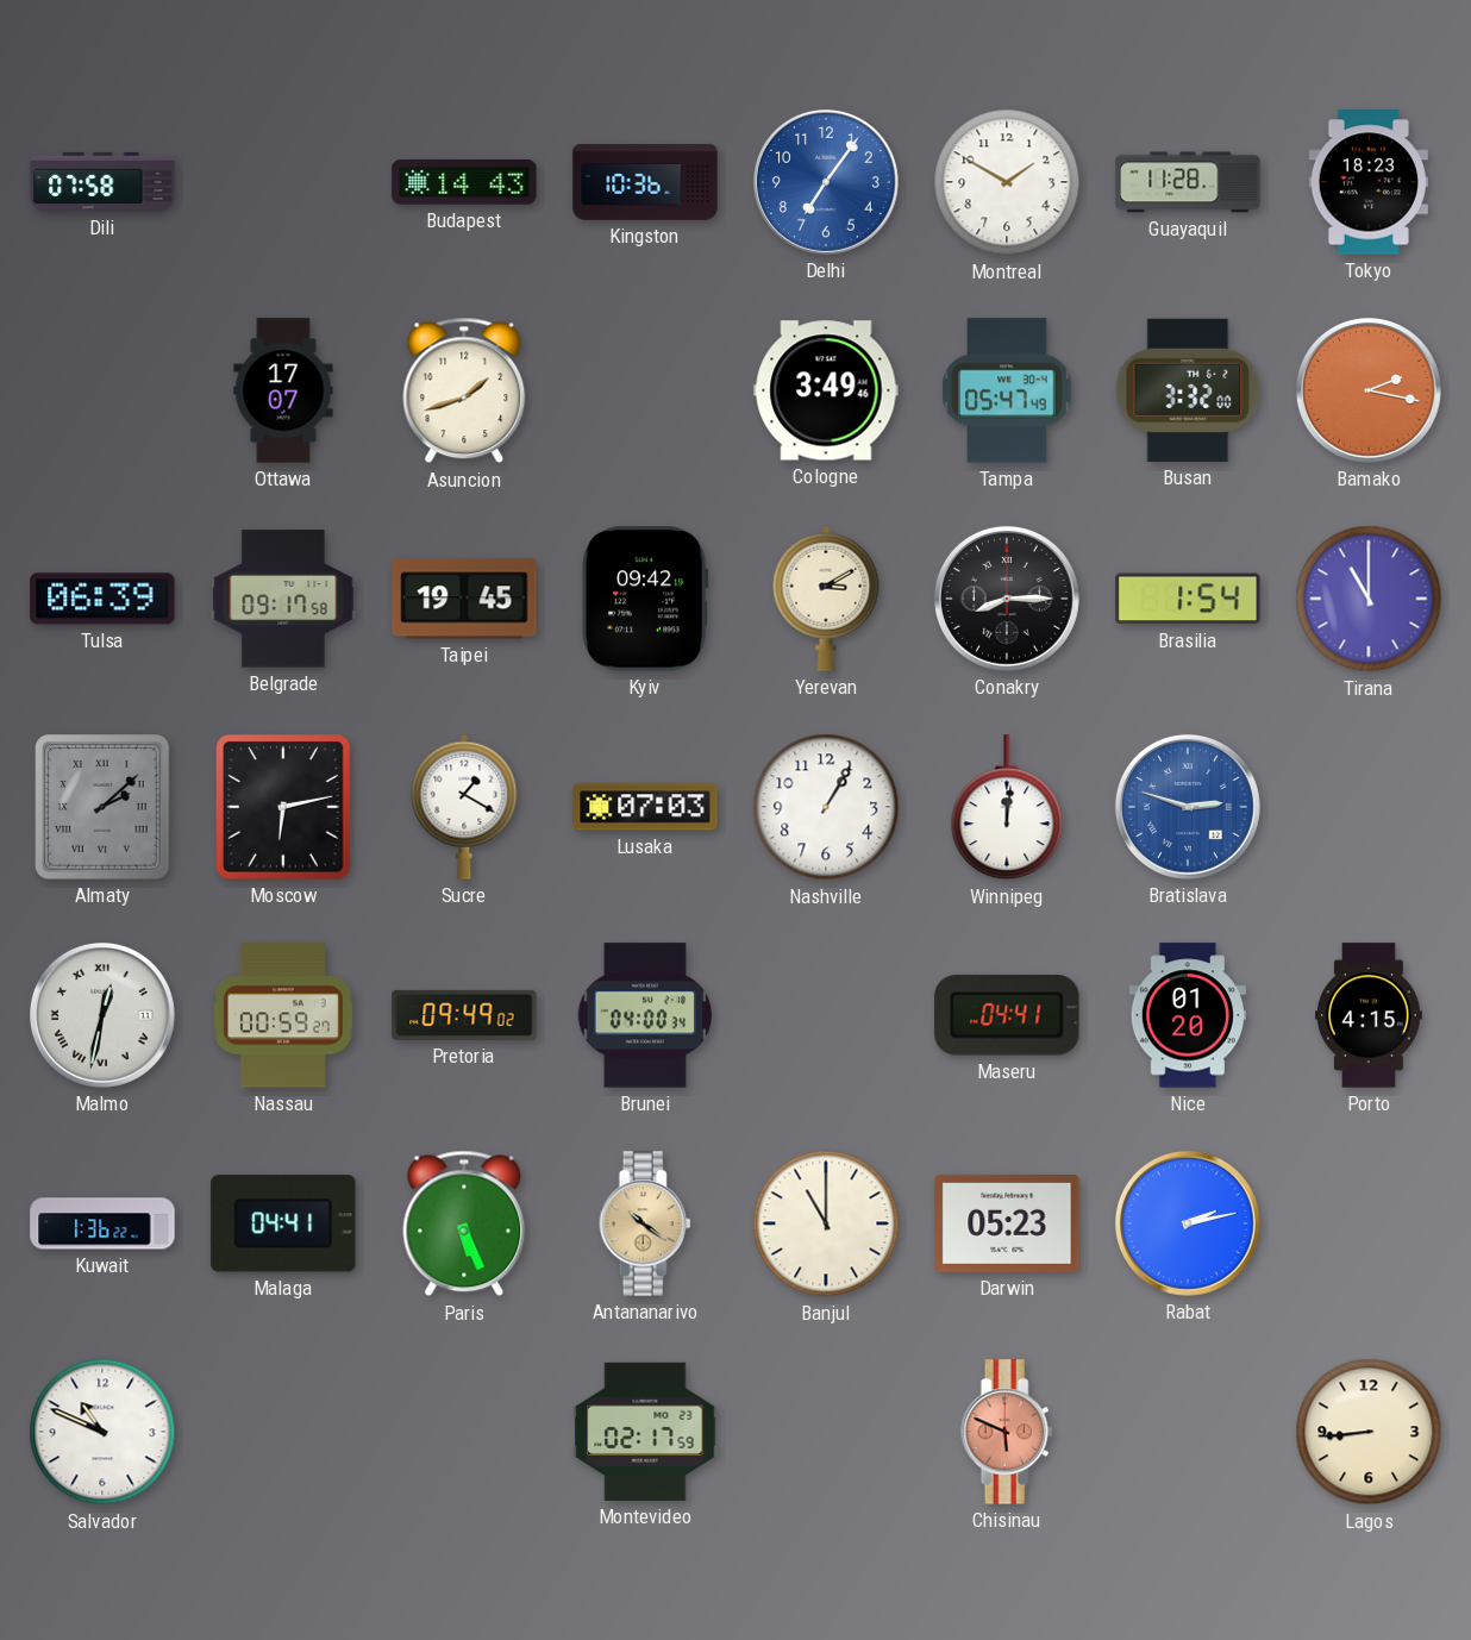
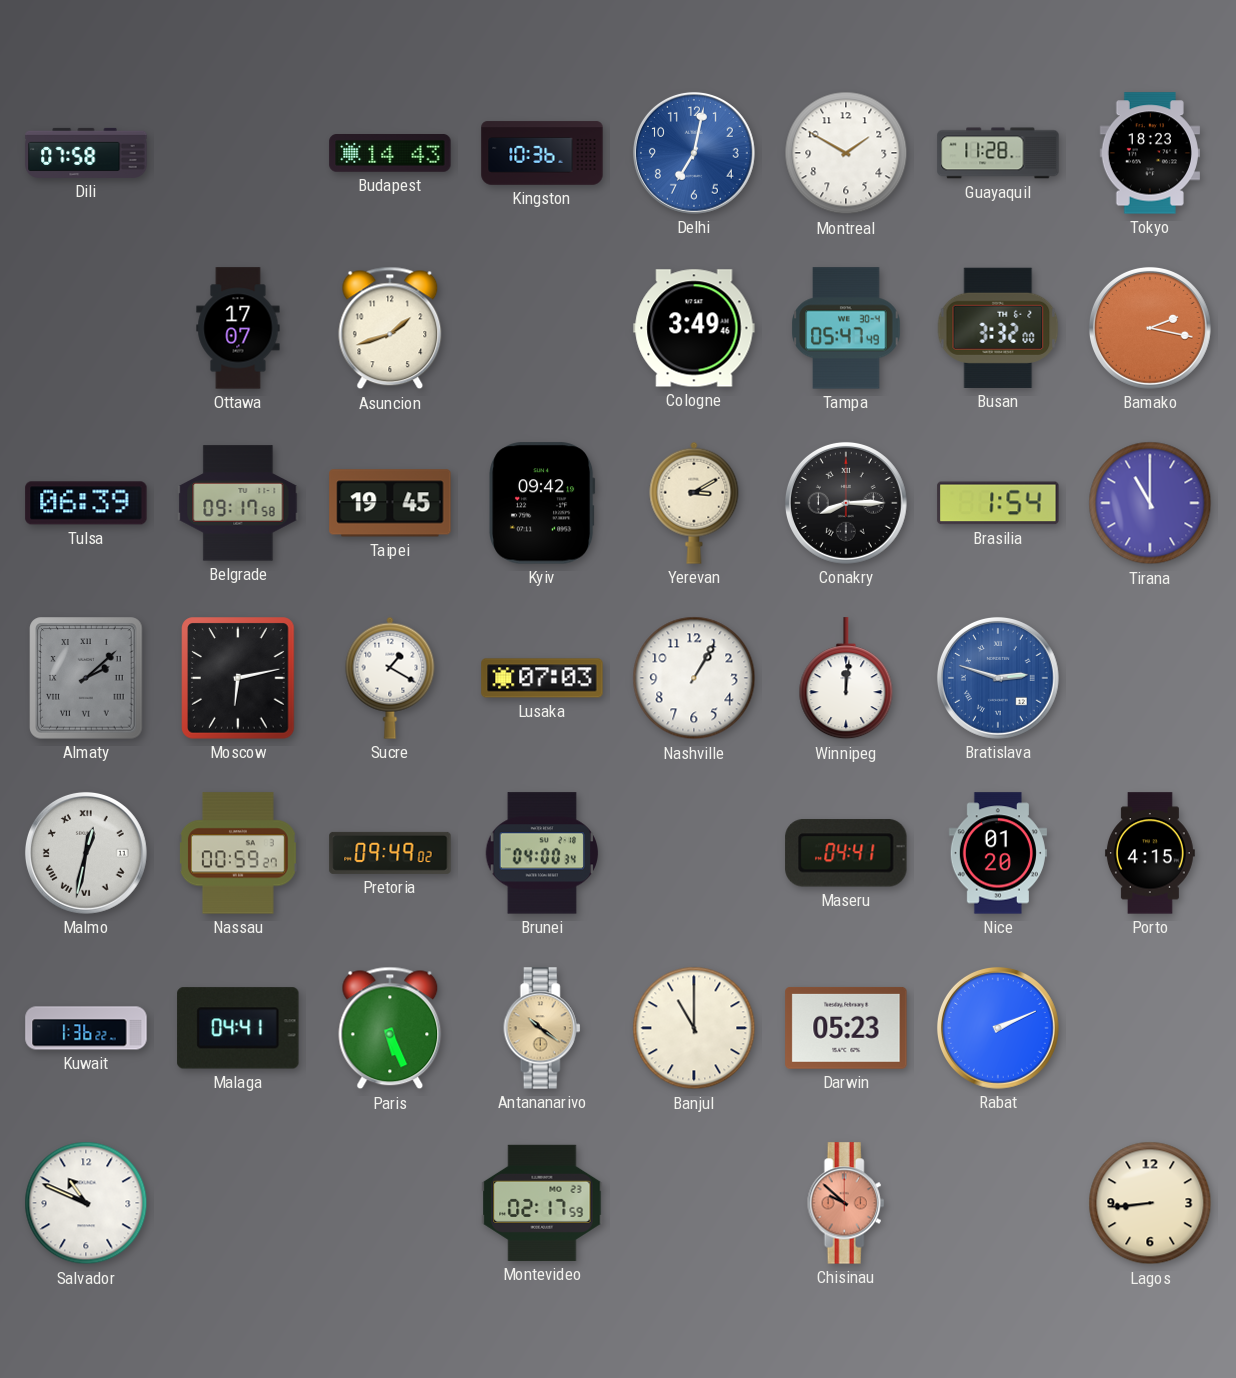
Delhi: 7:06 -> 7:02 (694, 153)
Rabat: 2:13 -> 2:11 (998, 1028)
Chisinau: 5:49 -> 9:52 (846, 1203)
